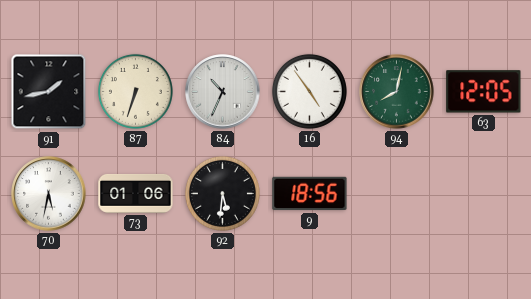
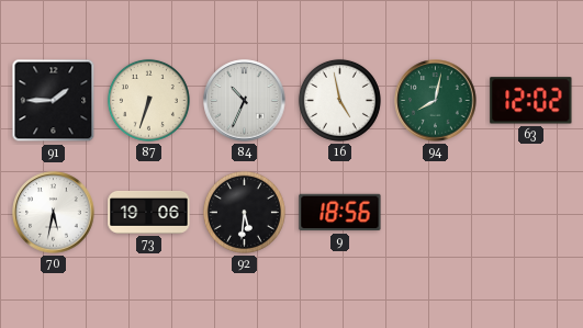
91: 1:43 -> 1:45 (54, 101)
16: 4:54 -> 4:58 (339, 100)
63: 12:05 -> 12:02 (531, 101)
73: 01:06 -> 19:06 (149, 212)
